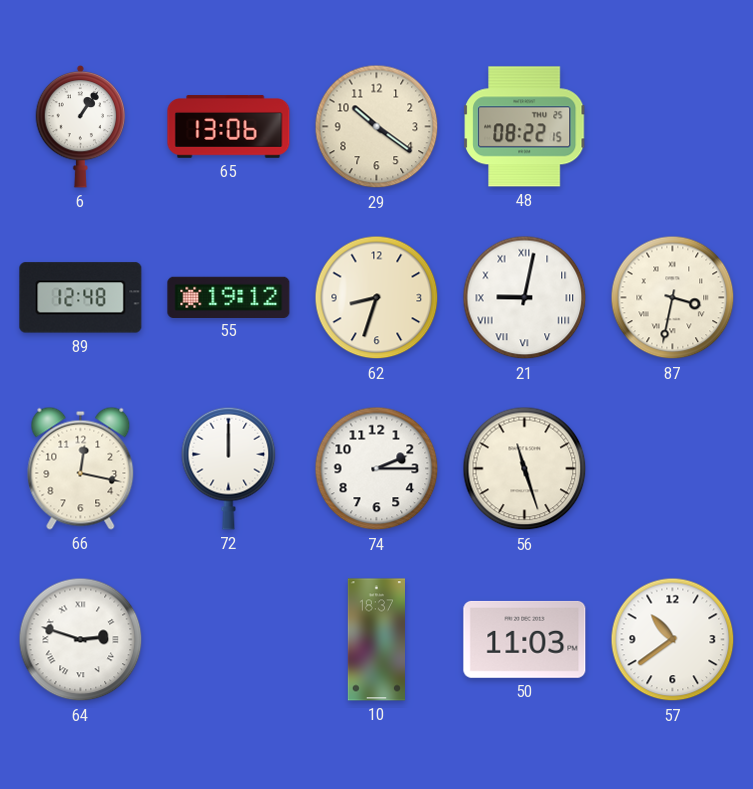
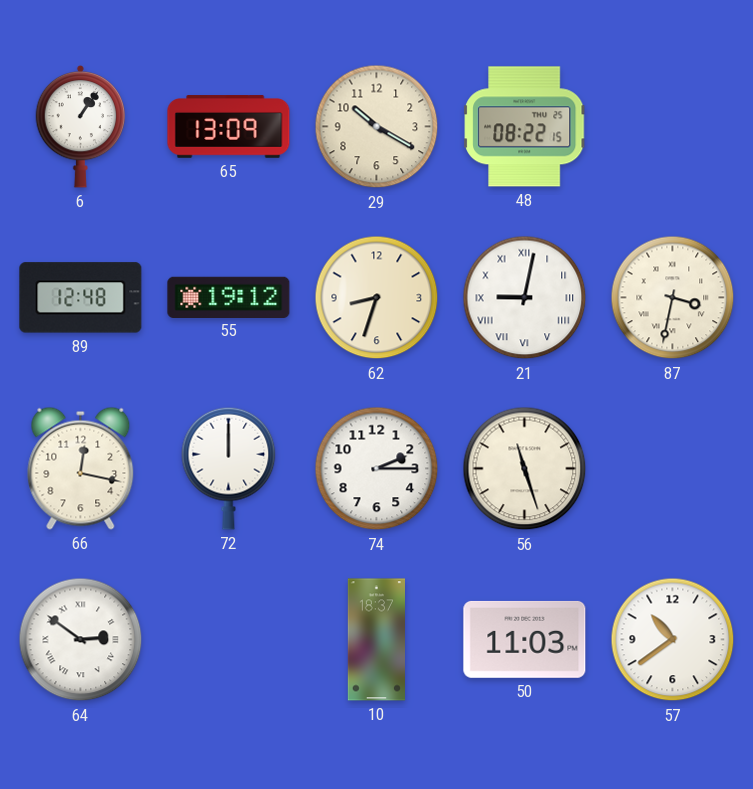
65: 13:06 -> 13:09 (229, 127)
29: 10:21 -> 10:20 (377, 127)
64: 2:48 -> 2:51 (81, 640)
